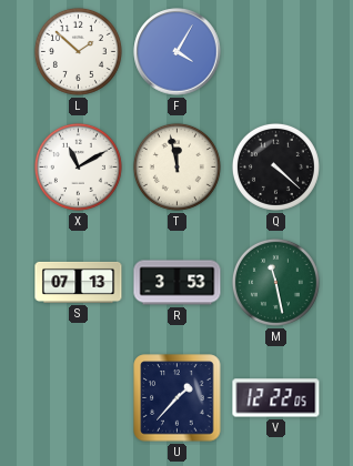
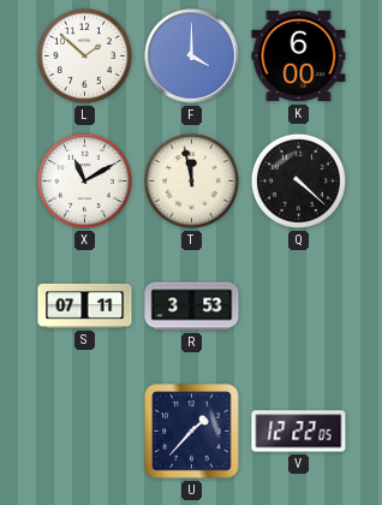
F: 4:05 -> 4:00 (192, 57)
K: none -> 6:00 (299, 57)
S: 07:13 -> 07:11 (85, 305)
M: 11:28 -> none (275, 282)
